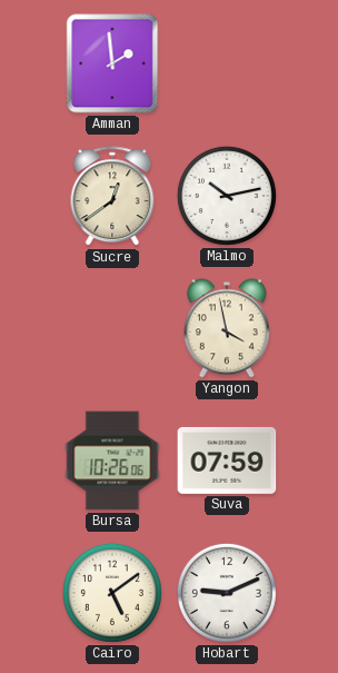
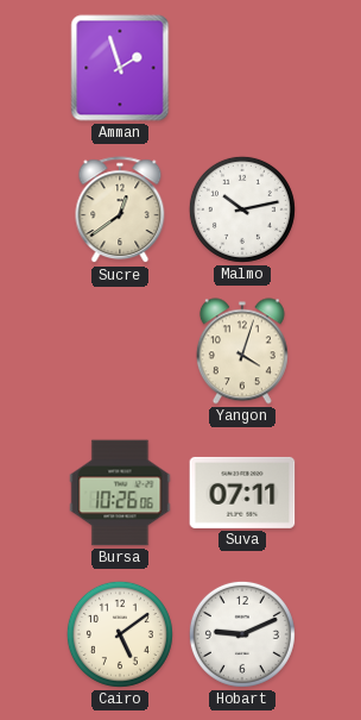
Amman: 1:59 -> 1:57 (120, 68)
Yangon: 3:58 -> 4:03 (242, 351)
Suva: 07:59 -> 07:11 (242, 493)
